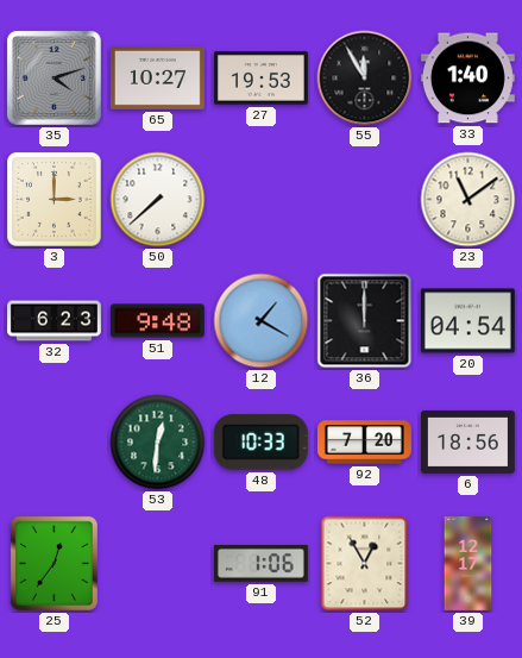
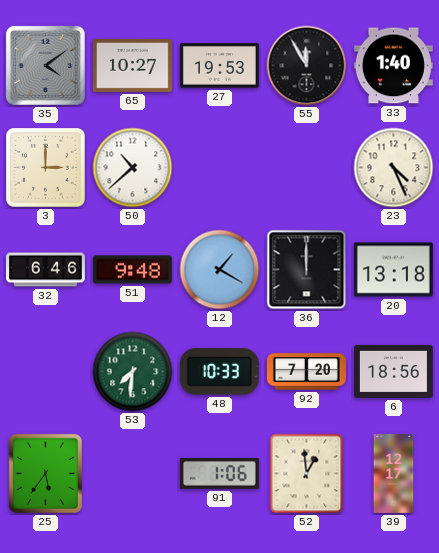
35: 4:12 -> 4:09 (45, 65)
50: 7:38 -> 10:38 (133, 168)
23: 11:09 -> 4:26 (394, 168)
32: 6:23 -> 6:46 (46, 270)
20: 04:54 -> 13:18 (393, 270)
53: 12:31 -> 7:31 (133, 372)
25: 12:36 -> 5:36 (45, 473)
52: 12:55 -> 12:59 (307, 474)
